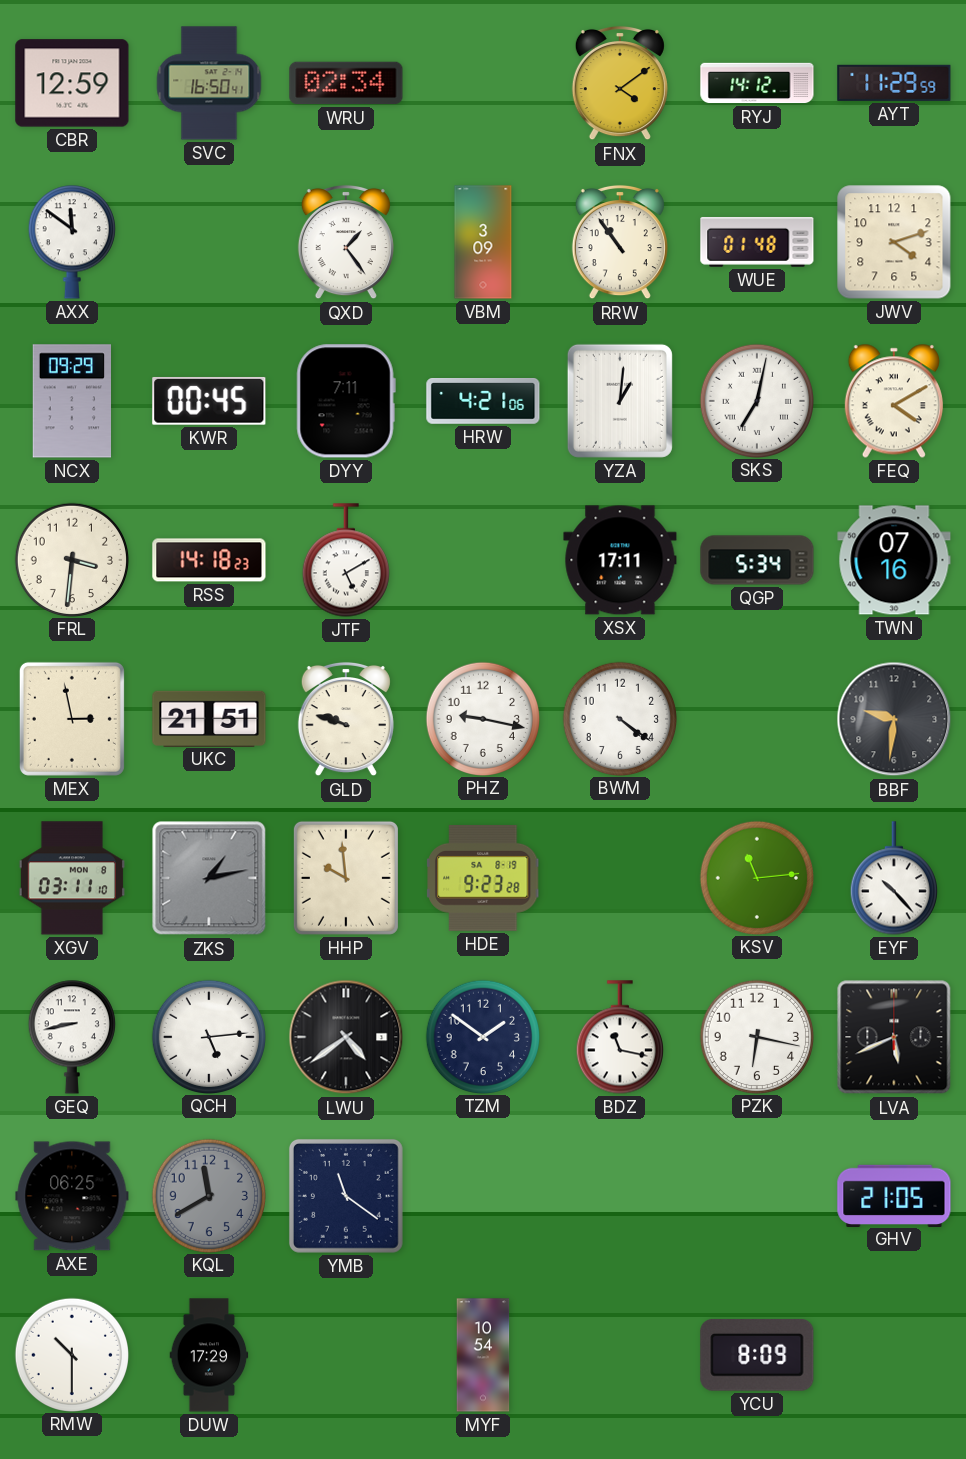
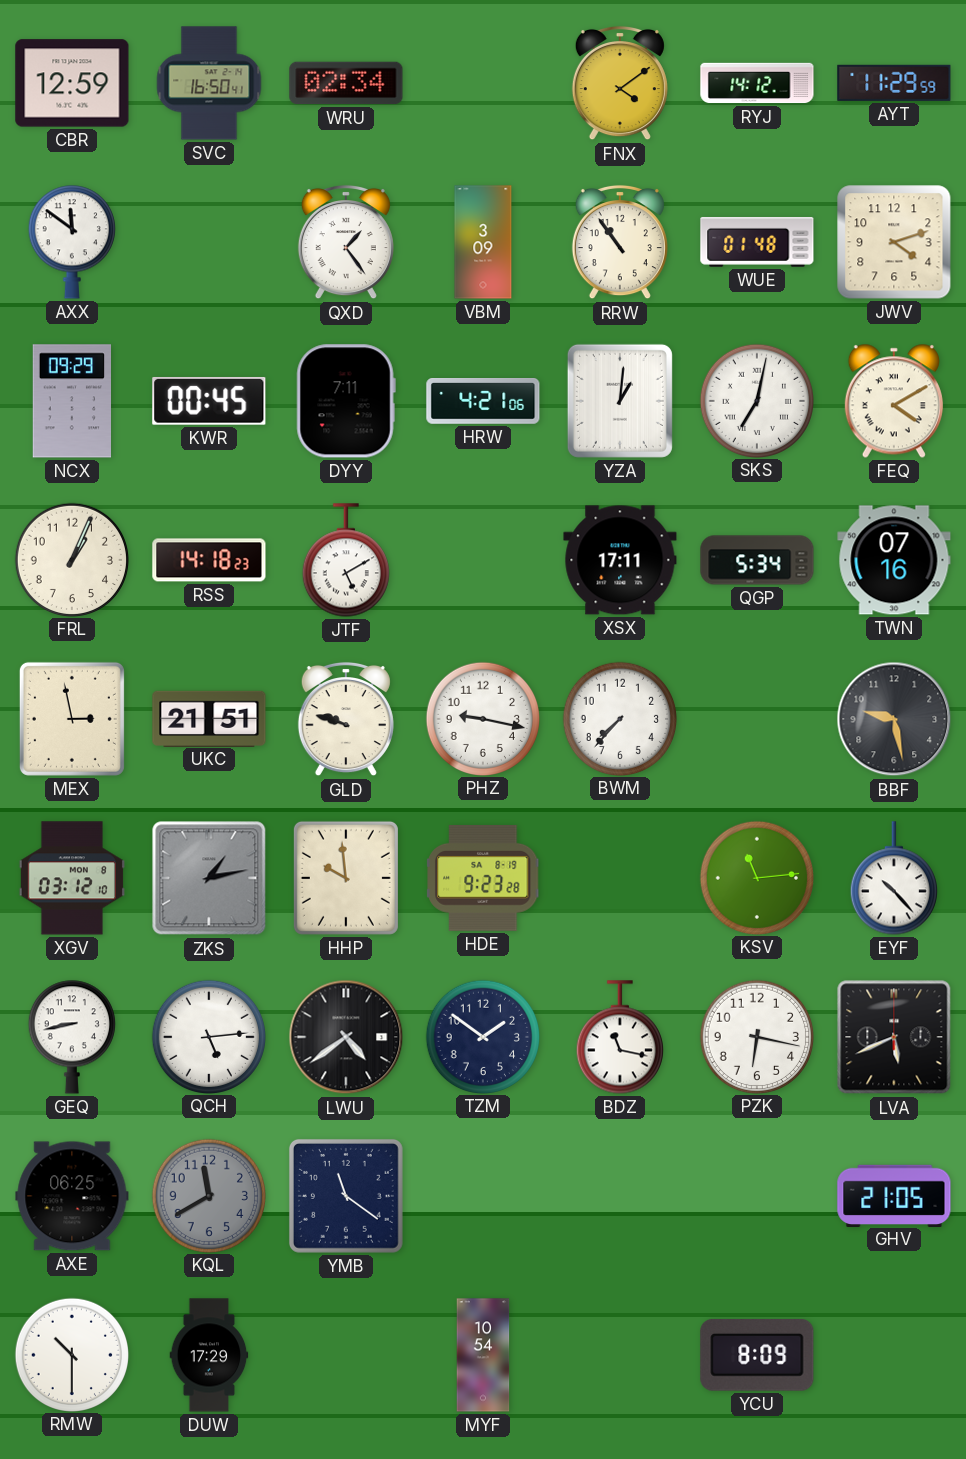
FRL: 3:31 -> 1:04 (71, 559)
BWM: 4:21 -> 7:37 (619, 718)
BBF: 9:31 -> 9:28 (894, 719)
XGV: 03:11 -> 03:12 (72, 878)
